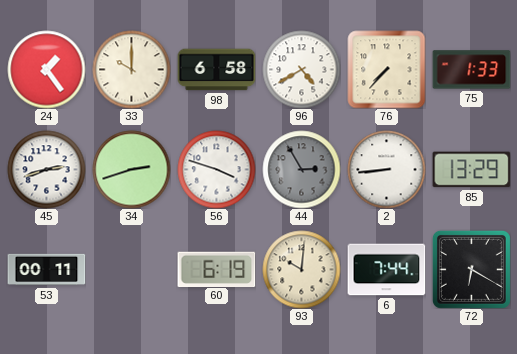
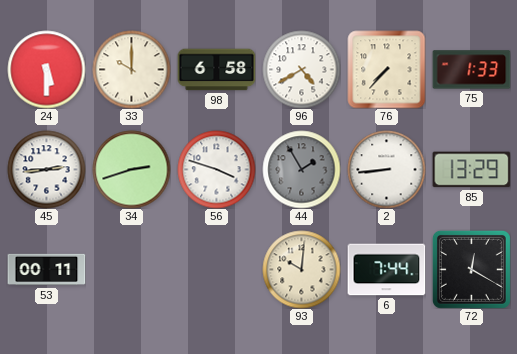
24: 1:24 -> 5:30 (46, 69)
45: 2:42 -> 2:44 (46, 169)
44: 2:55 -> 1:55 (301, 169)
60: 6:19 -> none (216, 269)
72: 6:20 -> 12:20 (471, 269)
